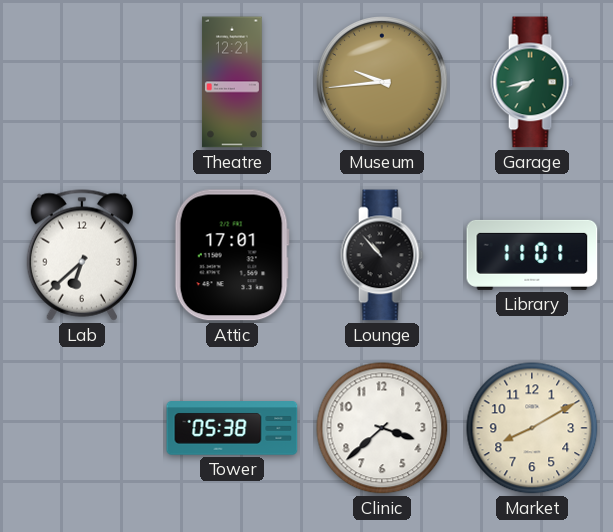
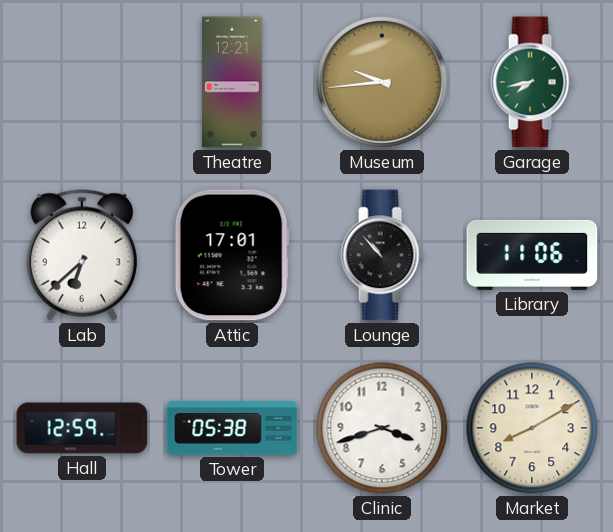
Library: 11:01 -> 11:06 (532, 255)
Hall: none -> 12:59 (82, 428)
Clinic: 3:38 -> 3:42 (382, 428)
